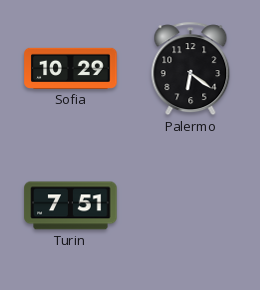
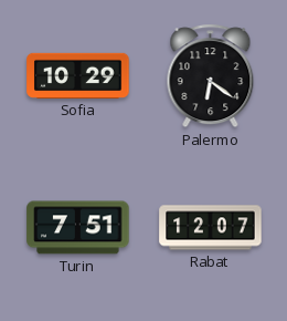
Rabat: none -> 12:07 (211, 228)
